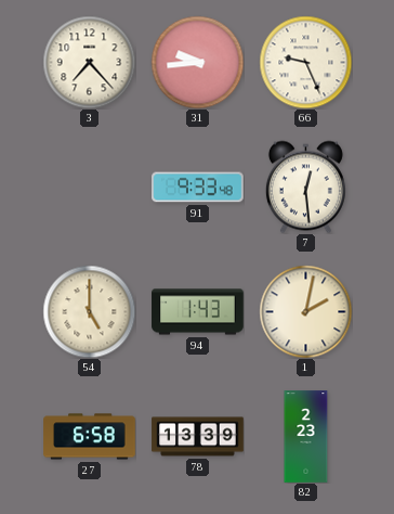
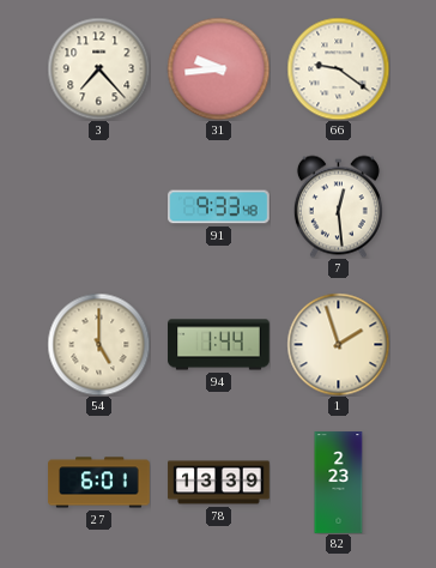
66: 9:26 -> 9:21 (338, 68)
94: 1:43 -> 1:44 (219, 345)
1: 2:02 -> 1:57 (338, 344)
27: 6:58 -> 6:01 (99, 483)
